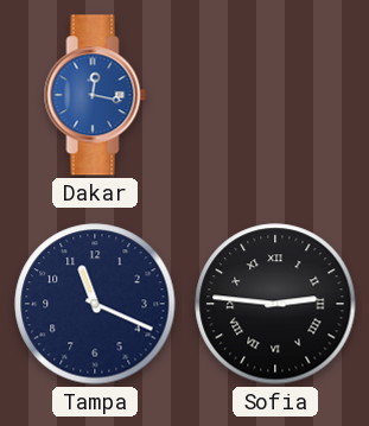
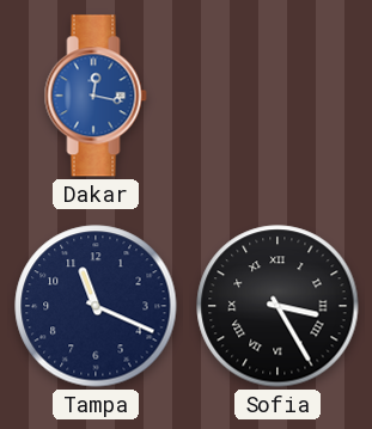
Sofia: 2:46 -> 3:25 (278, 306)
